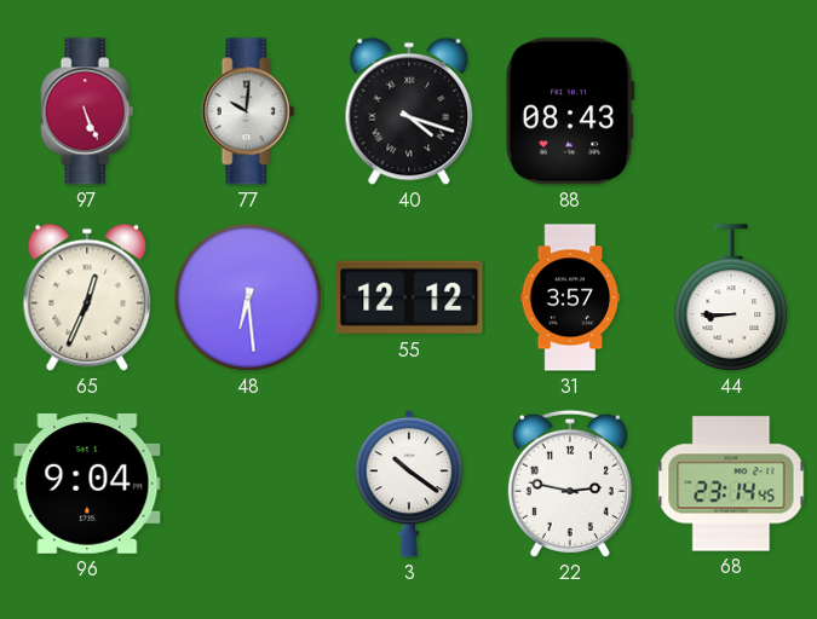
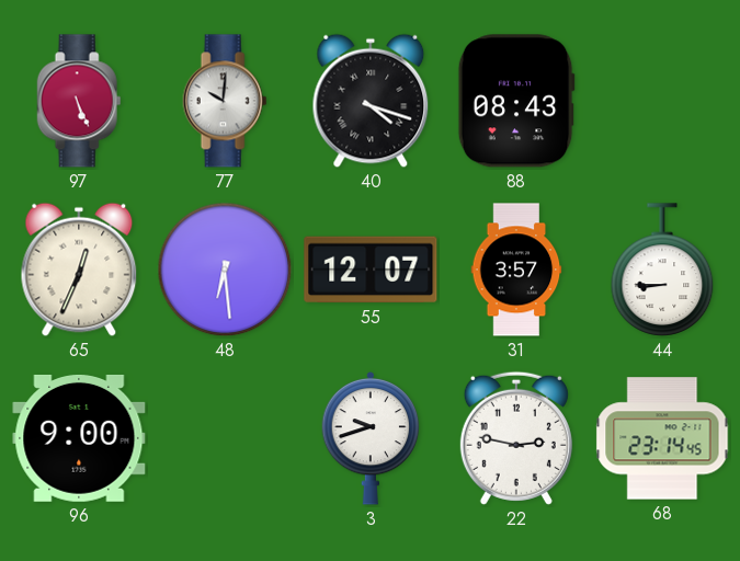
55: 12:12 -> 12:07 (371, 270)
96: 9:04 -> 9:00 (79, 438)
3: 10:21 -> 9:42 (371, 438)
